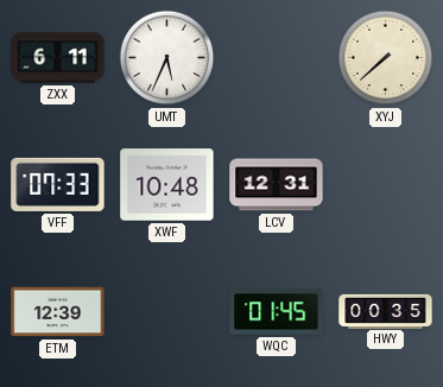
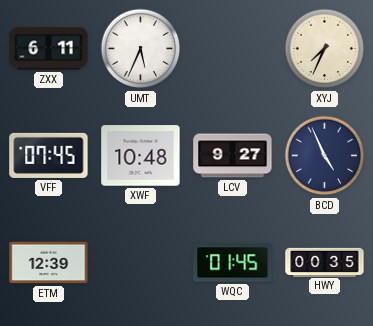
XYJ: 7:38 -> 7:34 (325, 49)
VFF: 07:33 -> 07:45 (49, 155)
LCV: 12:31 -> 9:27 (233, 156)
BCD: none -> 4:56 (325, 156)
